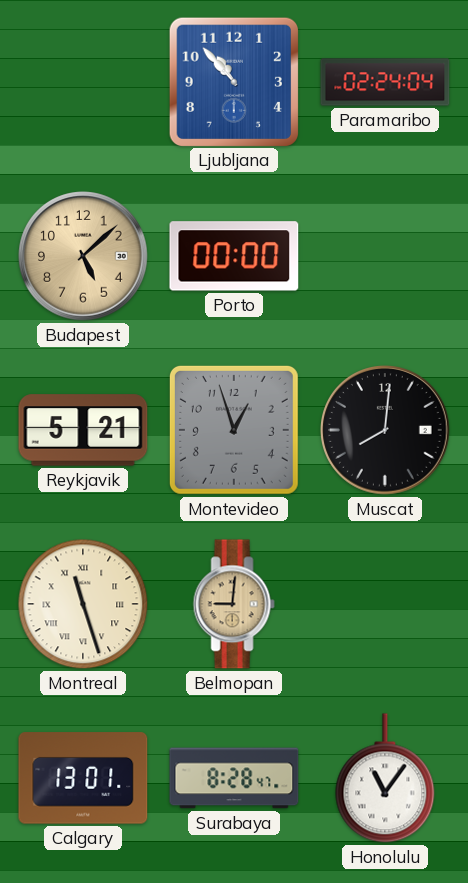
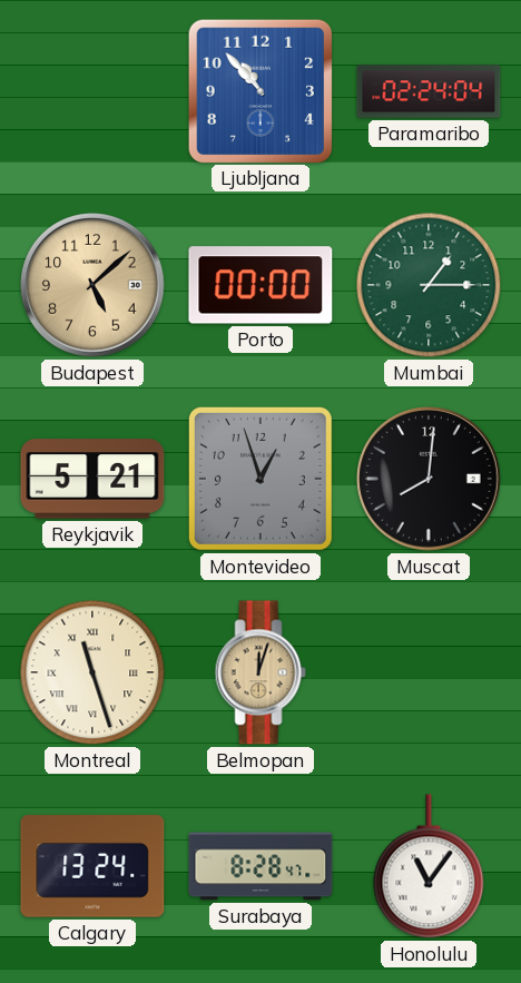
Mumbai: none -> 1:15 (429, 285)
Belmopan: 9:01 -> 12:03 (260, 672)
Calgary: 13:01 -> 13:24 (92, 866)
